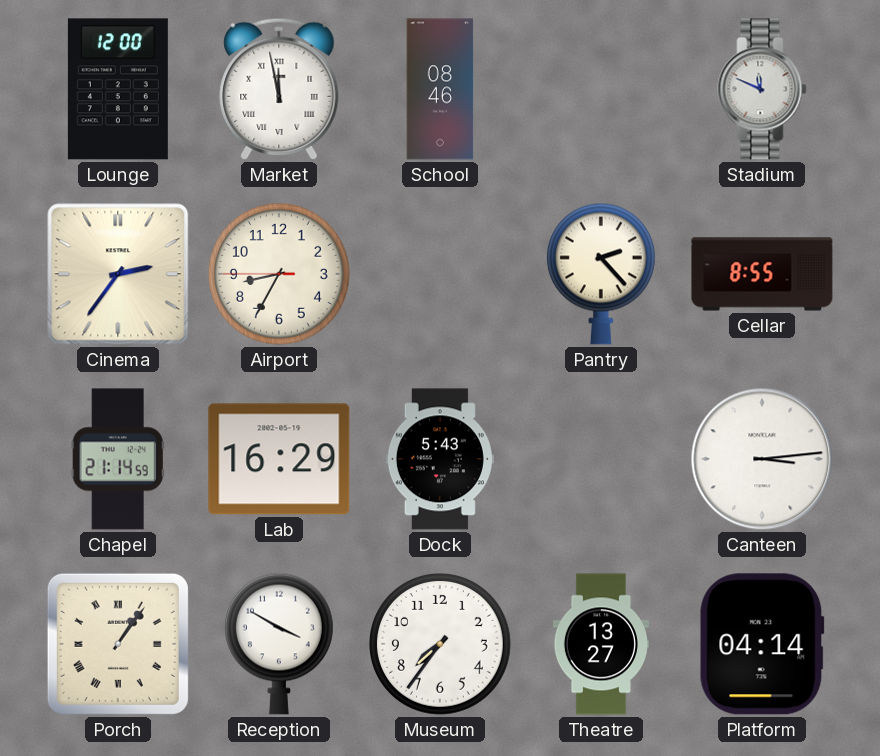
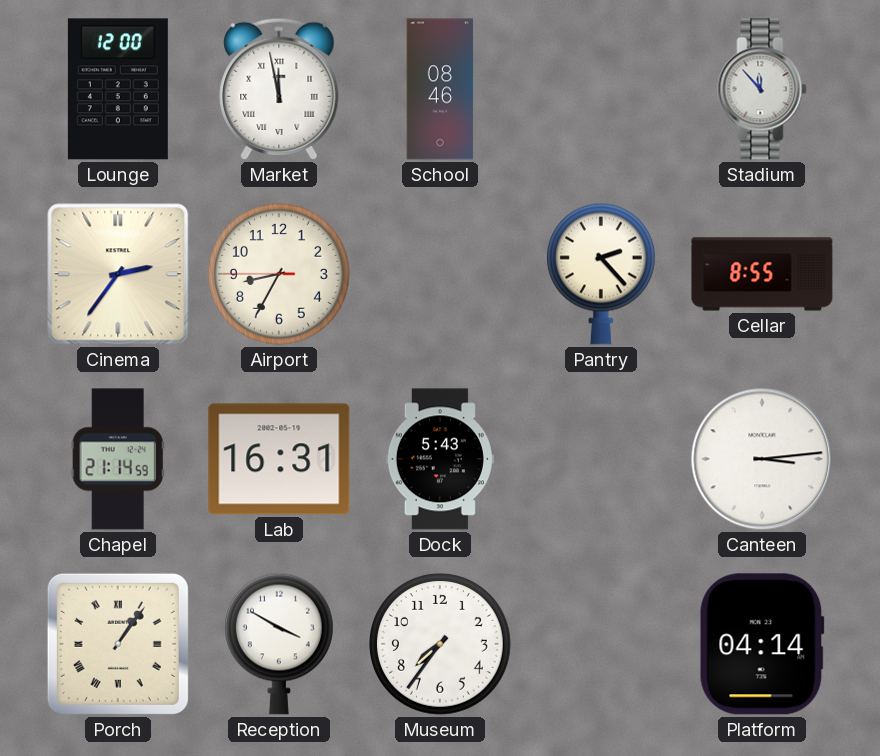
Stadium: 11:49 -> 11:53 (762, 89)
Lab: 16:29 -> 16:31 (279, 459)
Theatre: 13:27 -> none (601, 644)
